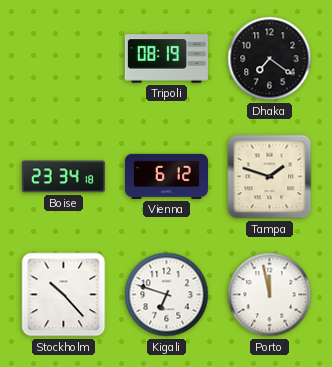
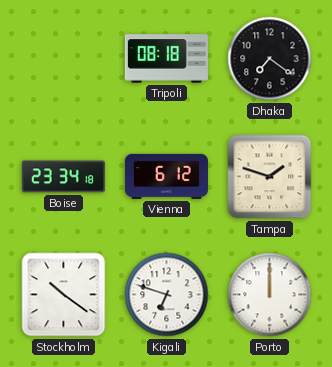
Tripoli: 08:19 -> 08:18 (166, 59)
Stockholm: 10:23 -> 10:21 (64, 295)
Porto: 11:58 -> 12:00 (270, 295)
